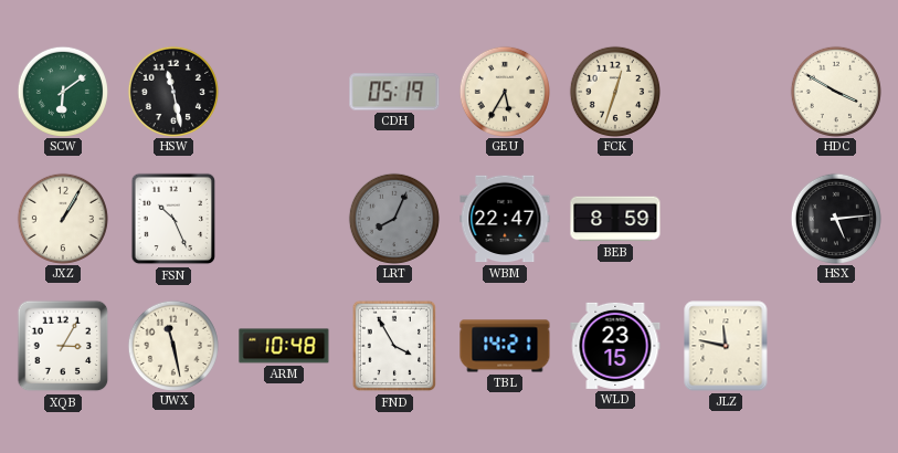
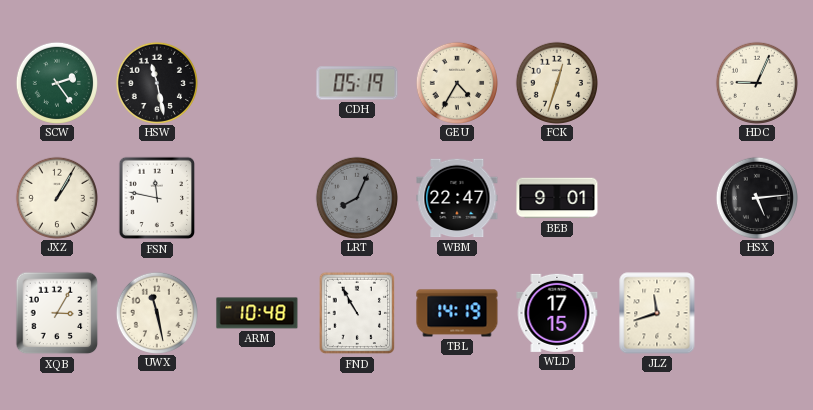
SCW: 6:09 -> 2:24 (56, 82)
GEU: 5:35 -> 4:35 (456, 82)
HDC: 3:50 -> 9:04 (756, 82)
FSN: 10:26 -> 11:47 (157, 198)
BEB: 8:59 -> 9:01 (557, 198)
FND: 3:55 -> 10:55 (357, 313)
TBL: 14:21 -> 14:19 (457, 313)
WLD: 23:15 -> 17:15 (557, 313)
JLZ: 11:47 -> 11:42 (657, 313)
